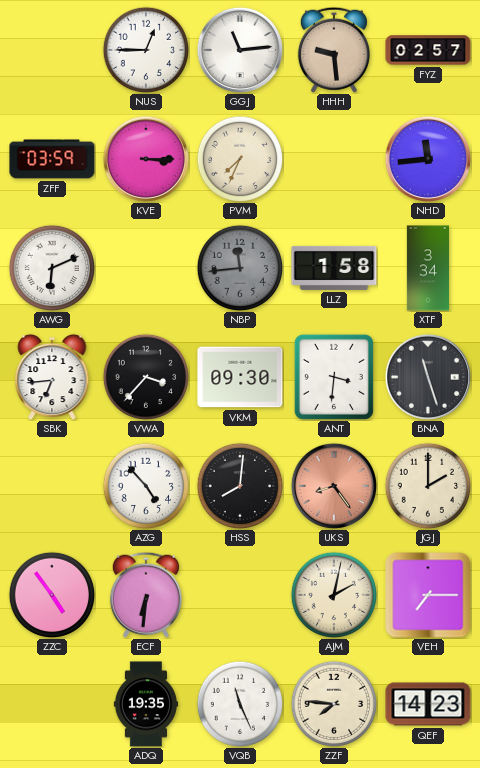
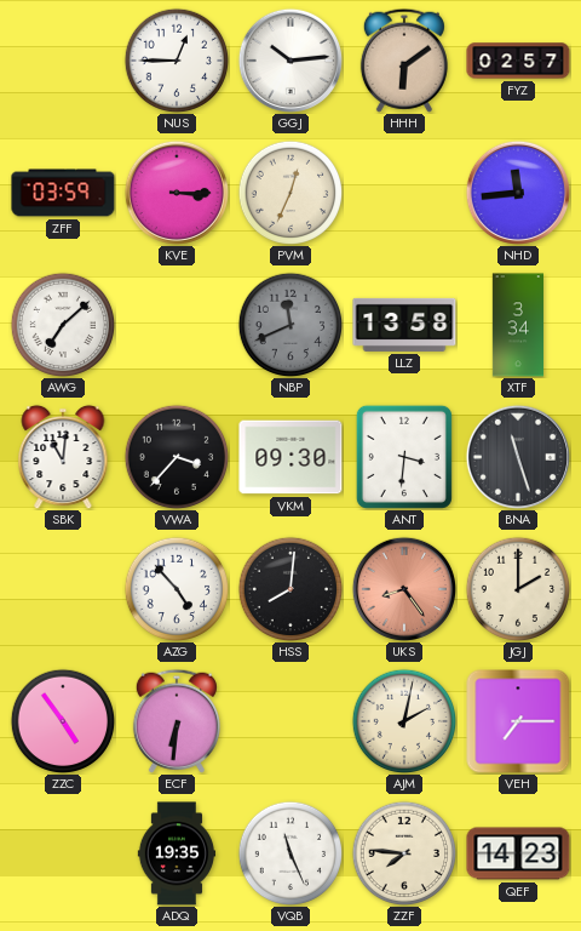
GGJ: 11:14 -> 10:14 (290, 61)
HHH: 9:29 -> 6:09 (404, 61)
PVM: 7:34 -> 12:34 (290, 193)
AWG: 6:11 -> 7:08 (63, 325)
NBP: 11:44 -> 11:41 (290, 325)
LLZ: 1:58 -> 13:58 (404, 325)
SBK: 6:44 -> 11:01 (63, 457)
